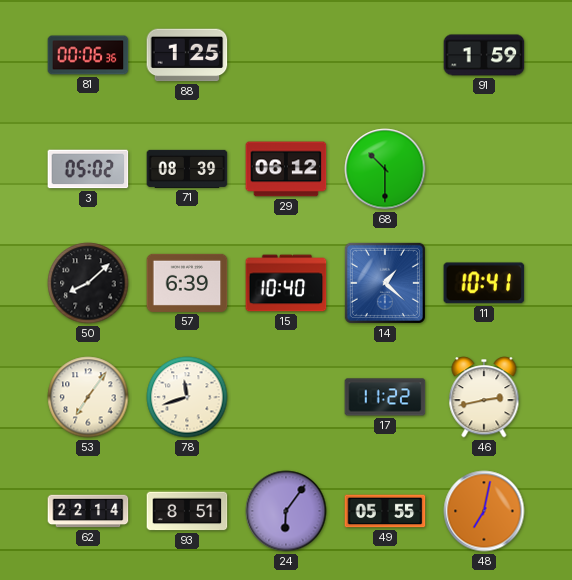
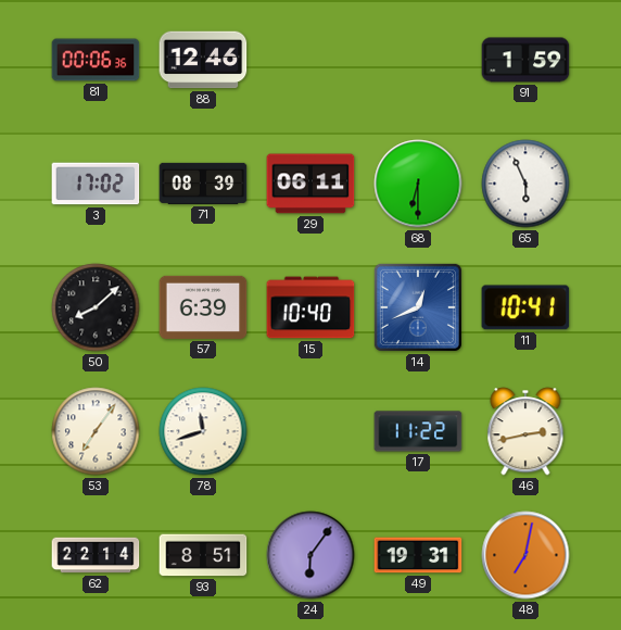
88: 1:25 -> 12:46 (203, 60)
3: 05:02 -> 17:02 (96, 184)
29: 06:12 -> 06:11 (310, 184)
68: 10:30 -> 6:30 (418, 184)
65: none -> 5:56 (525, 184)
14: 1:22 -> 12:41 (418, 307)
49: 05:55 -> 19:31 (418, 555)
